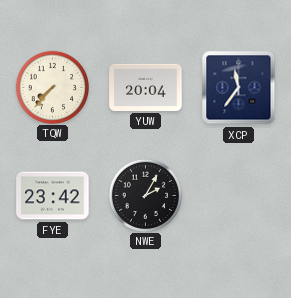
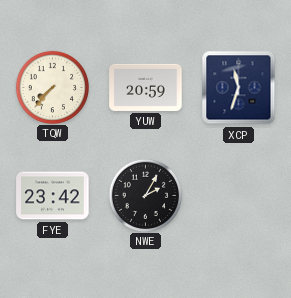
YUW: 20:04 -> 20:59 (146, 87)
XCP: 11:36 -> 11:33 (239, 88)
